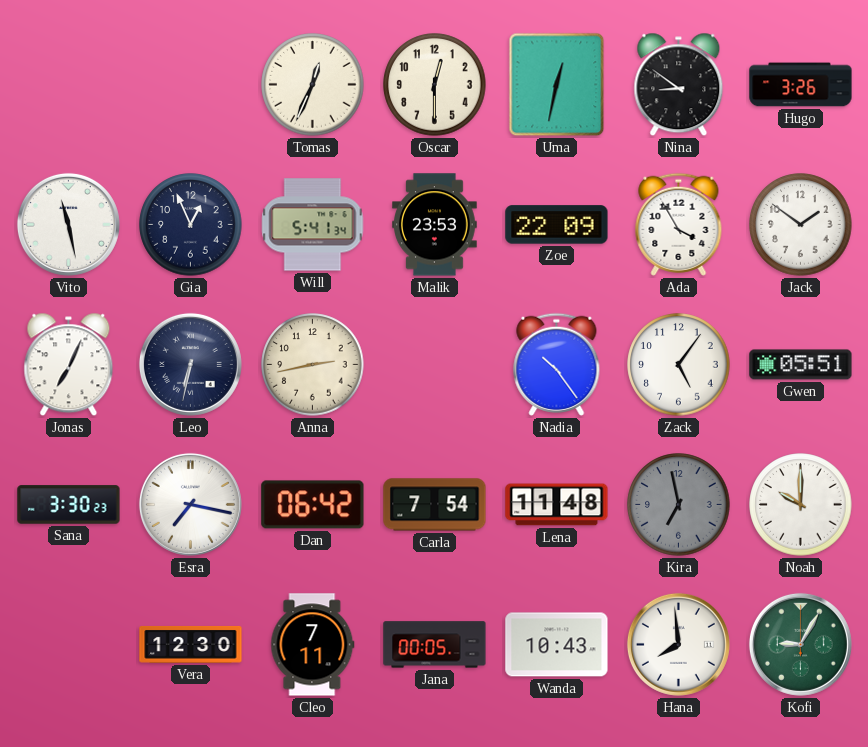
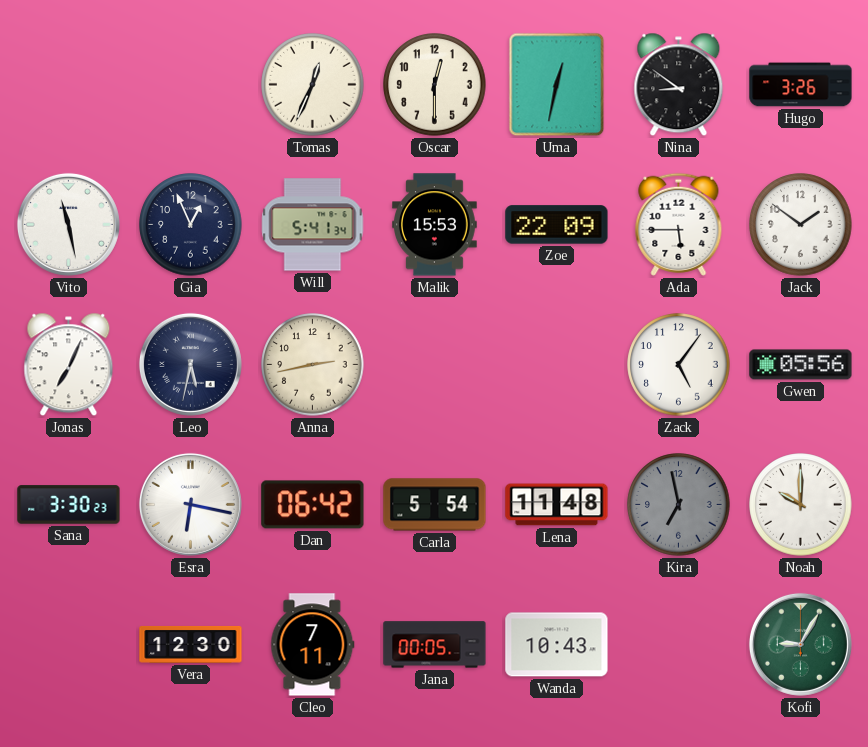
Malik: 23:53 -> 15:53 (435, 225)
Ada: 3:55 -> 5:45 (679, 224)
Leo: 6:32 -> 5:32 (190, 364)
Nadia: 10:24 -> none (557, 364)
Gwen: 05:51 -> 05:56 (801, 365)
Esra: 7:17 -> 6:17 (190, 504)
Carla: 7:54 -> 5:54 (435, 505)
Hana: 7:59 -> none (678, 644)
